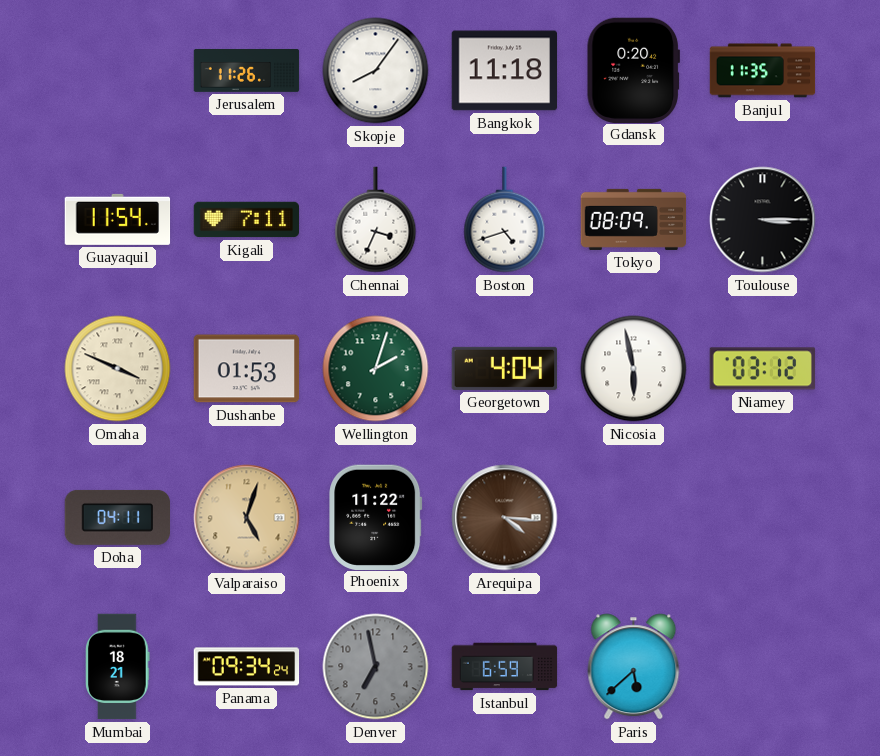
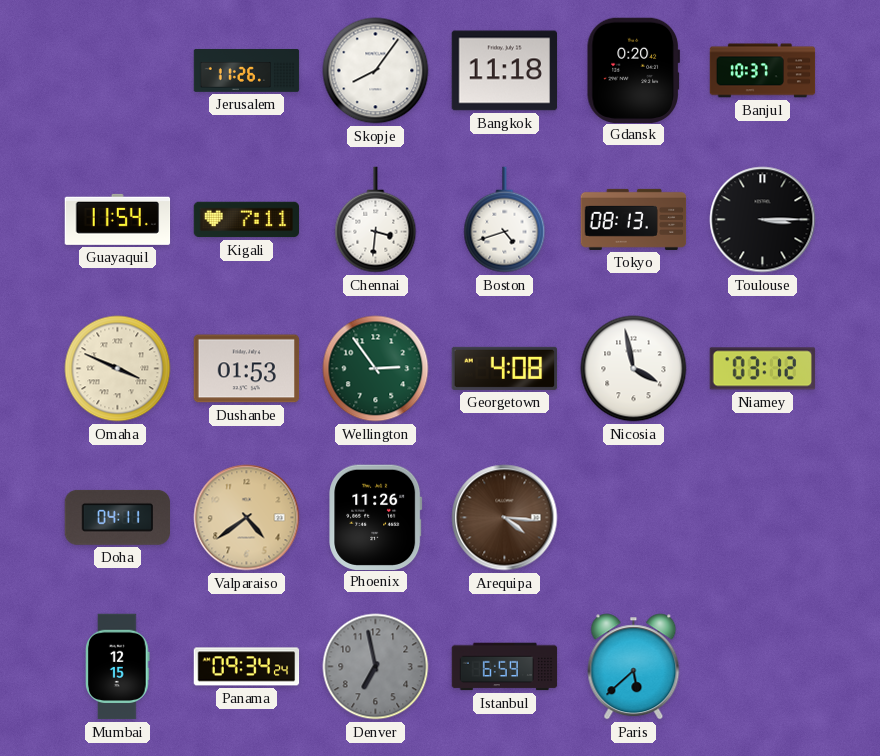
Banjul: 11:35 -> 10:37 (763, 71)
Chennai: 3:34 -> 3:31 (376, 220)
Tokyo: 08:09 -> 08:13 (634, 219)
Wellington: 2:03 -> 2:54 (376, 369)
Georgetown: 4:04 -> 4:08 (505, 368)
Nicosia: 5:58 -> 3:58 (634, 369)
Valparaiso: 5:03 -> 4:39 (247, 518)
Phoenix: 11:22 -> 11:26 (376, 517)
Mumbai: 18:21 -> 12:15 (118, 667)
